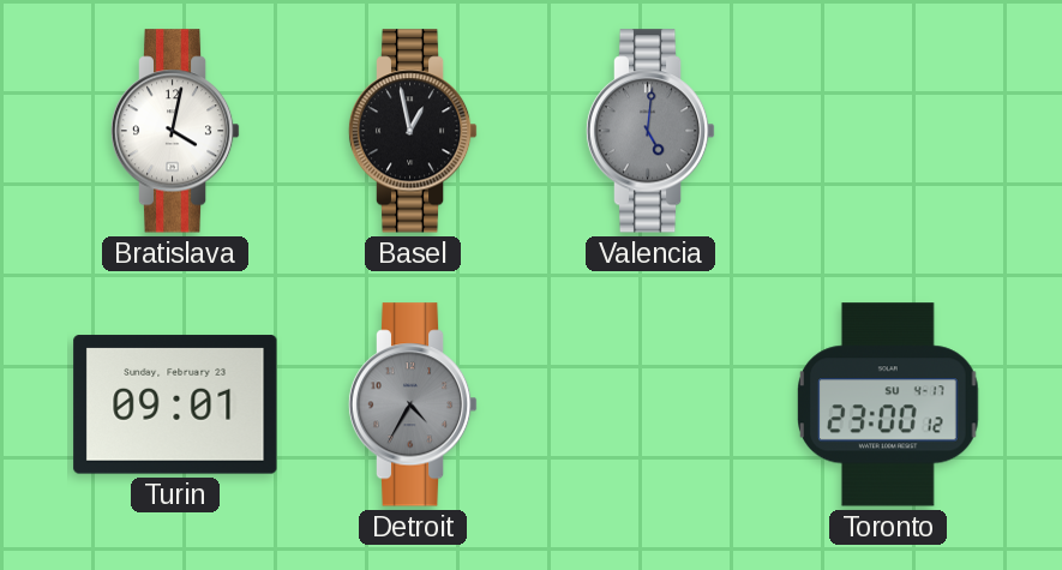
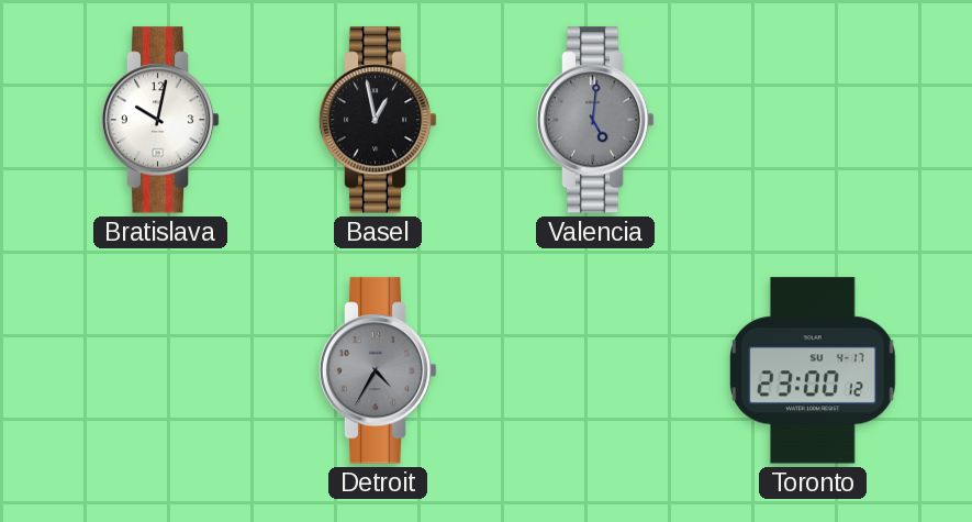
Bratislava: 4:02 -> 10:02 (160, 120)
Turin: 09:01 -> none (175, 404)
